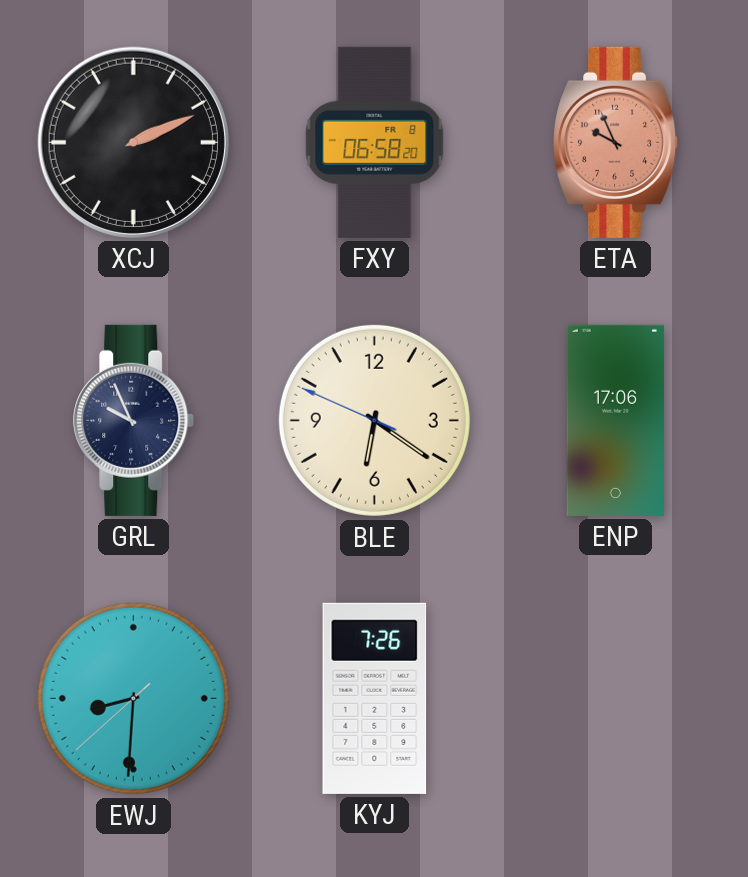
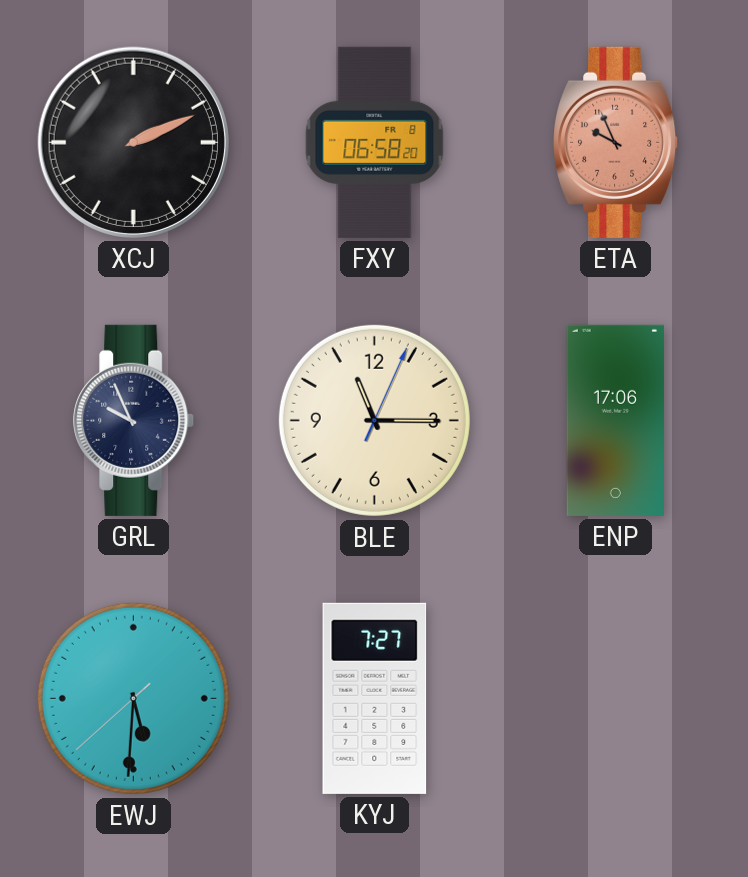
BLE: 6:20 -> 11:15 (374, 420)
EWJ: 8:30 -> 5:30 (133, 698)
KYJ: 7:26 -> 7:27 (375, 698)
